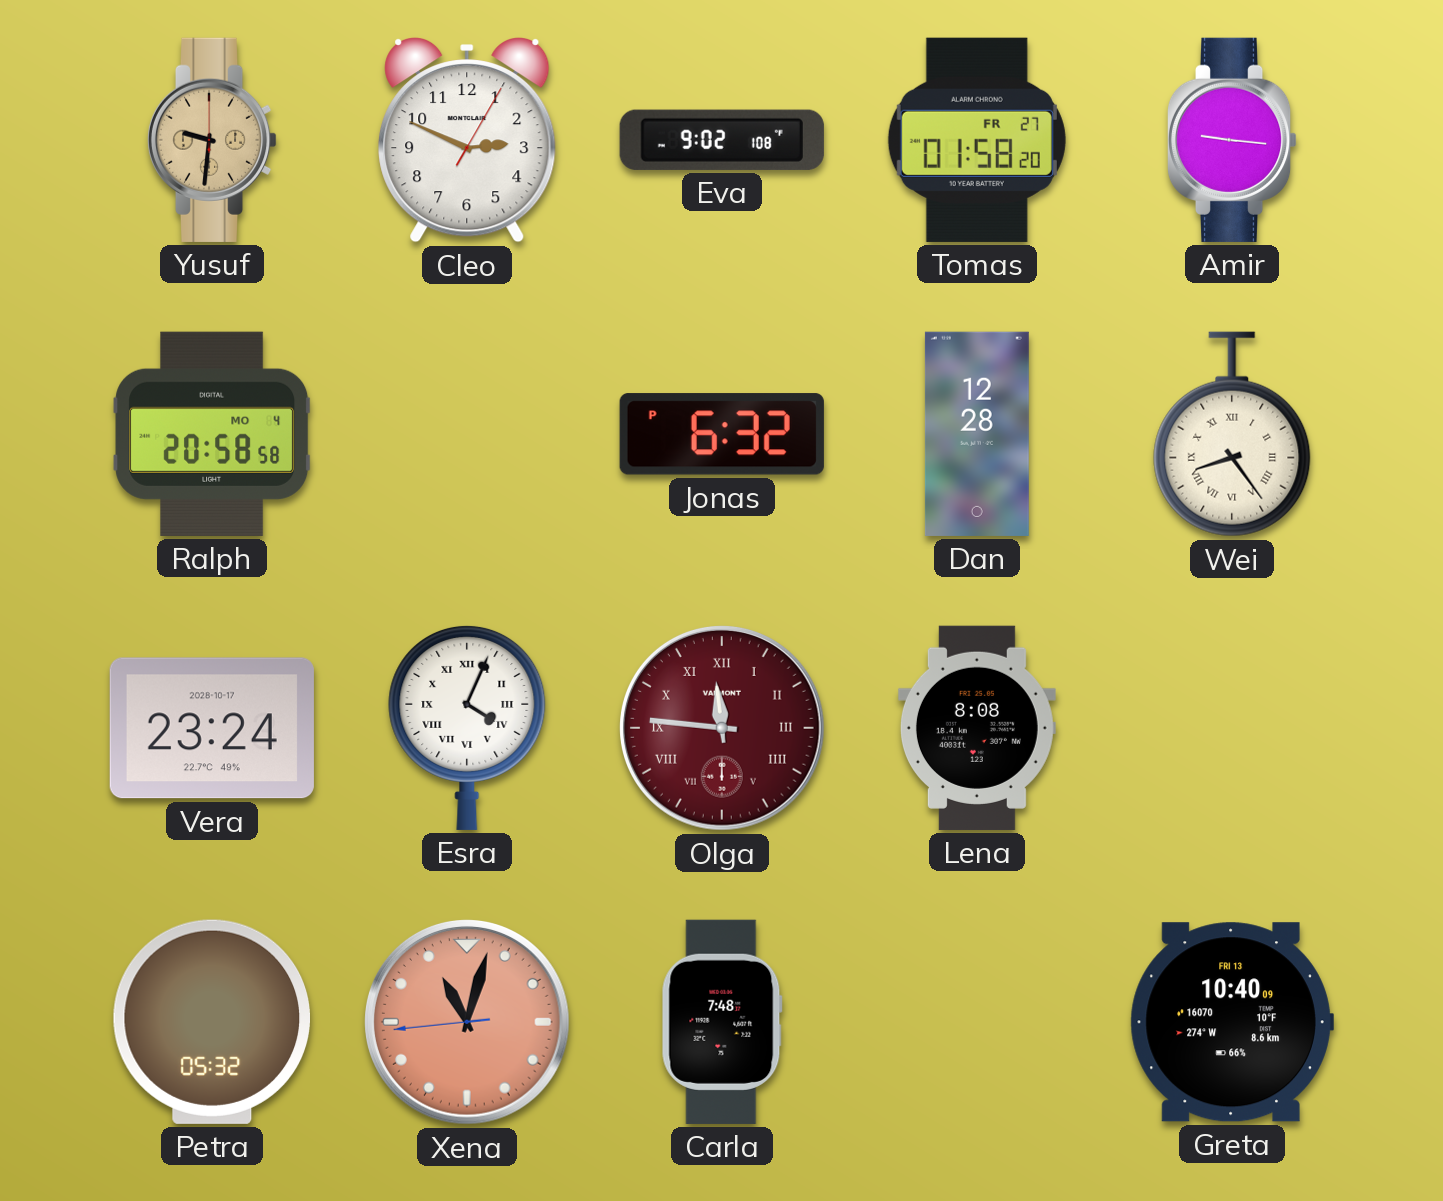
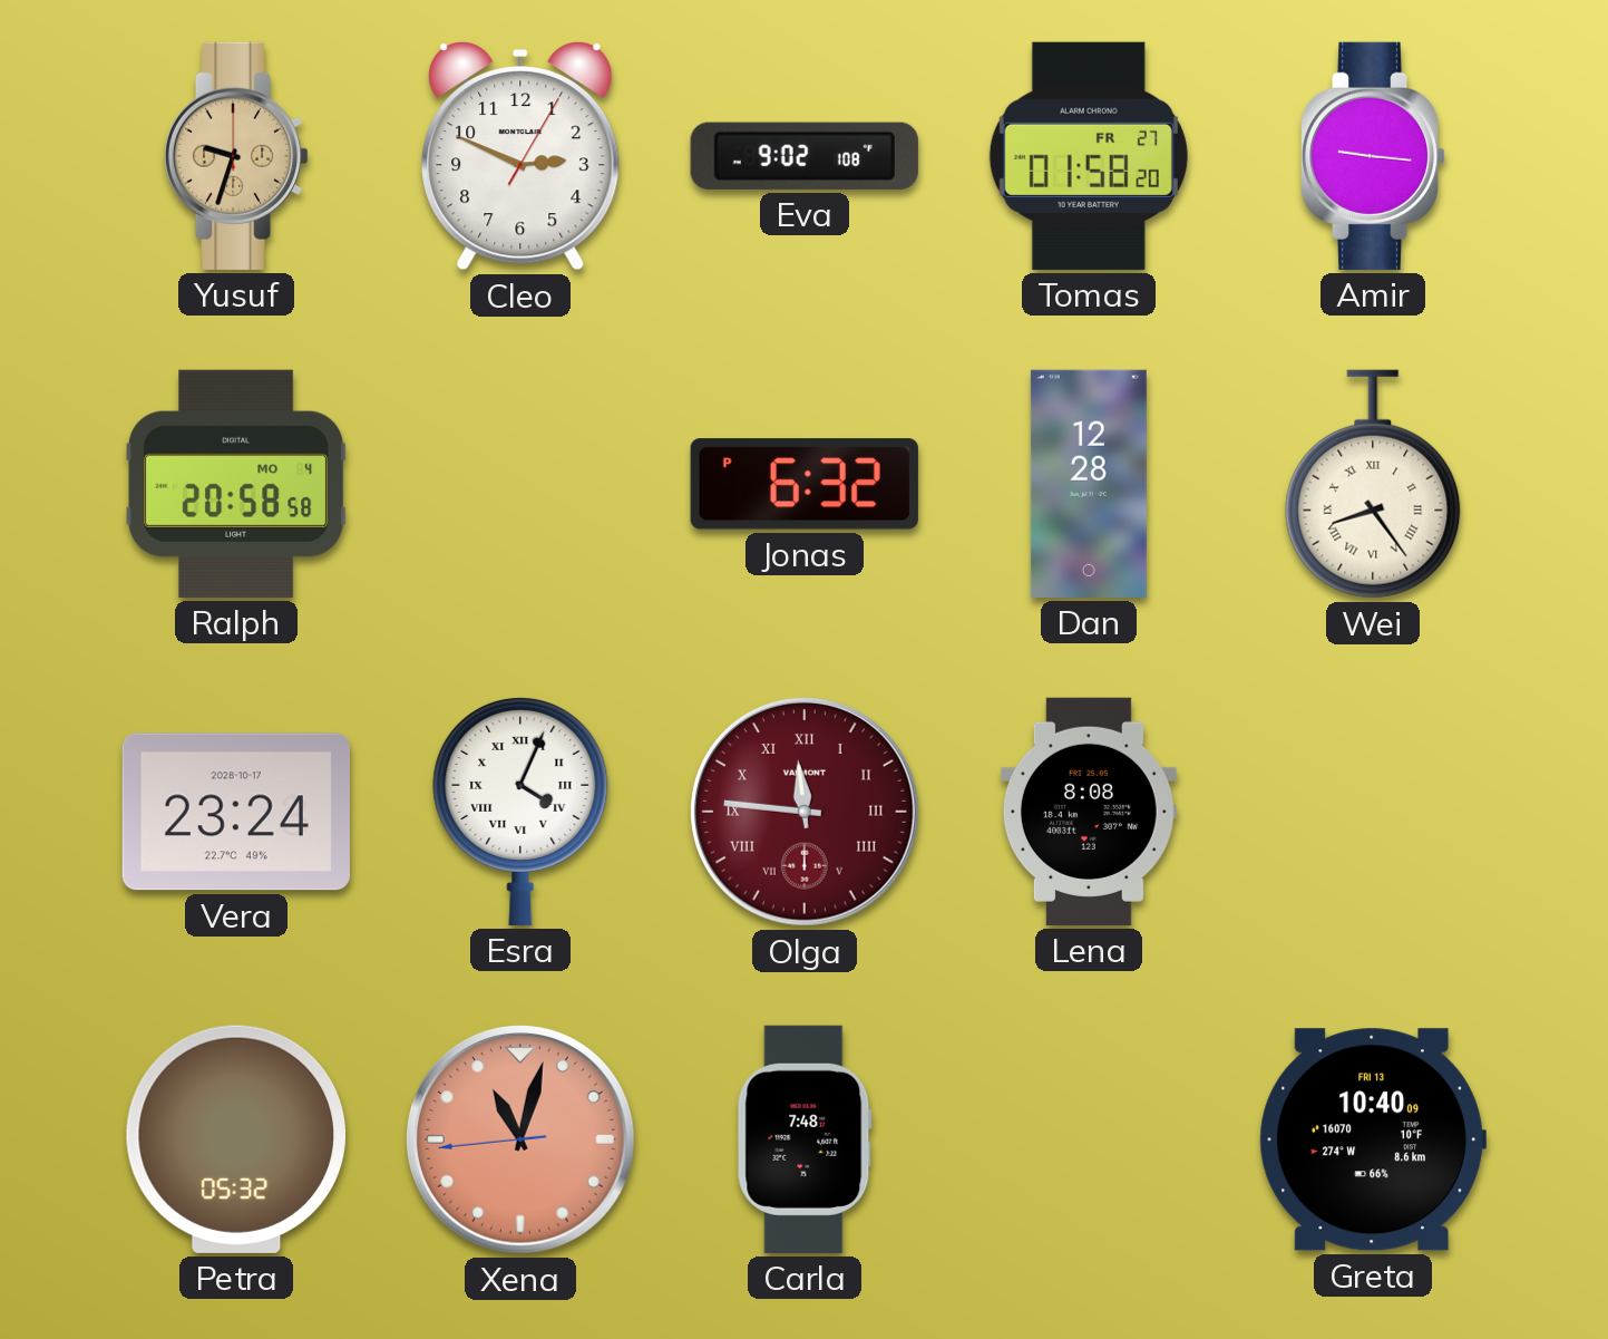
Yusuf: 9:31 -> 9:33 (236, 156)
